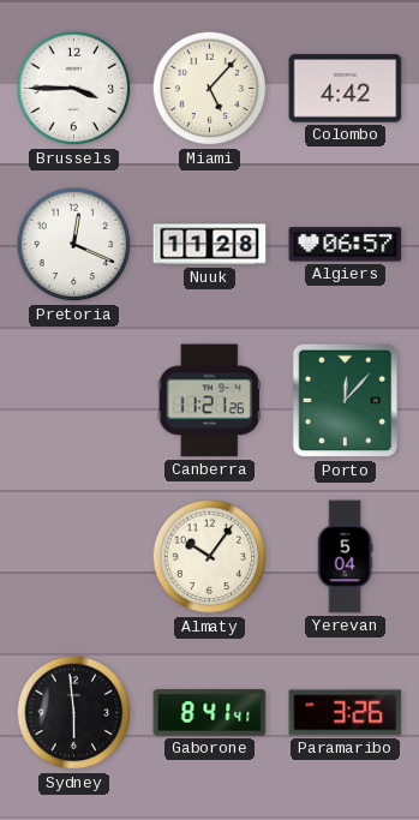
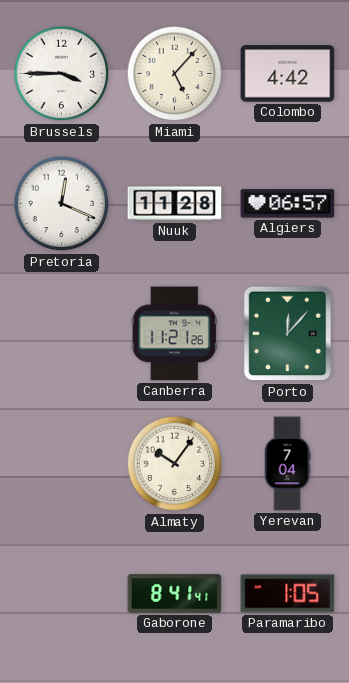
Yerevan: 5:04 -> 7:04 (287, 464)
Sydney: 5:59 -> none (74, 713)
Paramaribo: 3:26 -> 1:05 (288, 594)
